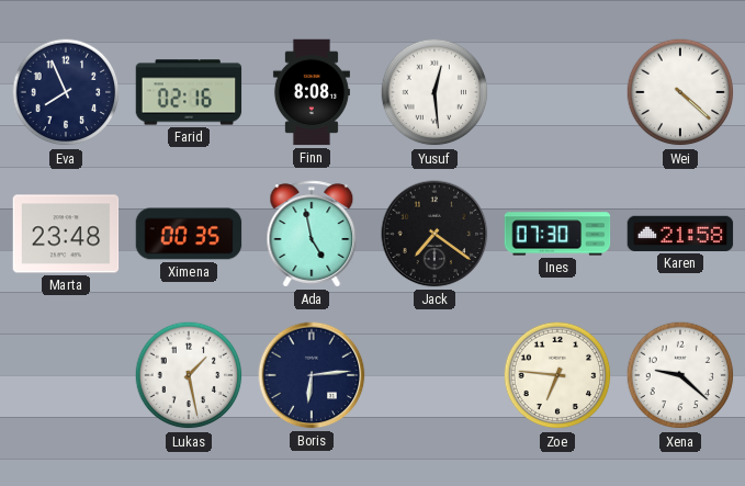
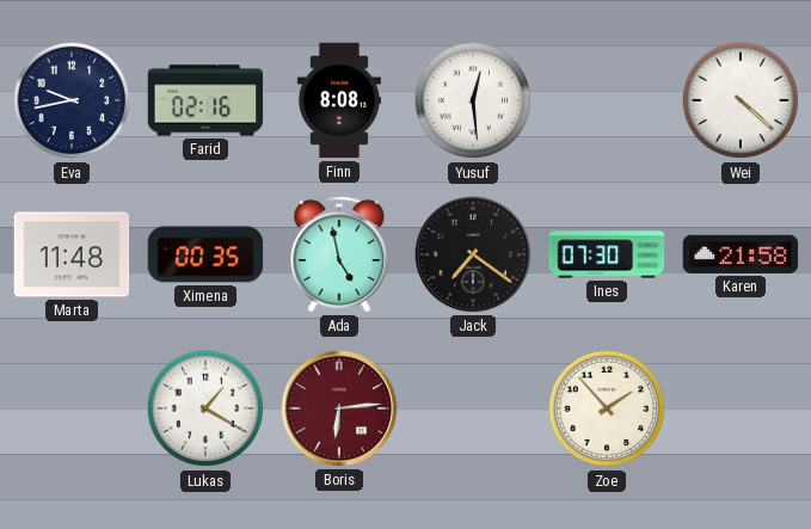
Eva: 7:56 -> 9:43 (72, 100)
Marta: 23:48 -> 11:48 (72, 254)
Lukas: 1:28 -> 1:20 (205, 408)
Boris dial: navy -> burgundy (339, 408)
Zoe: 6:46 -> 1:53 (607, 408)
Xena: 9:22 -> none (680, 375)
